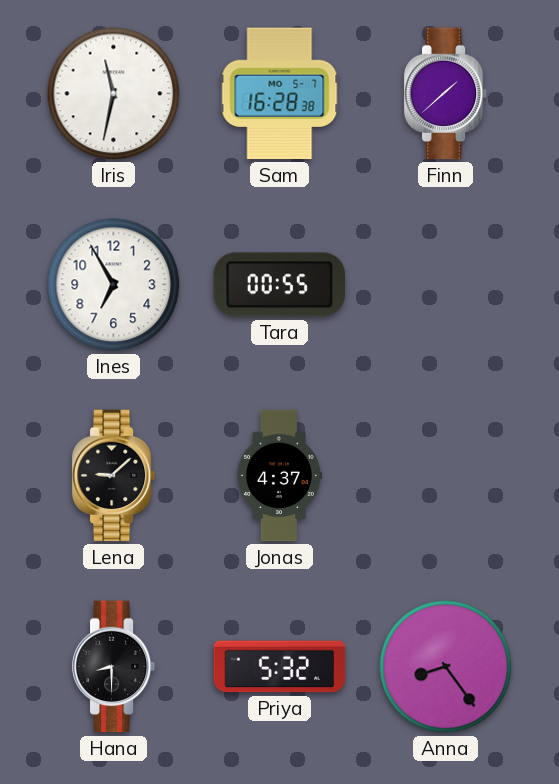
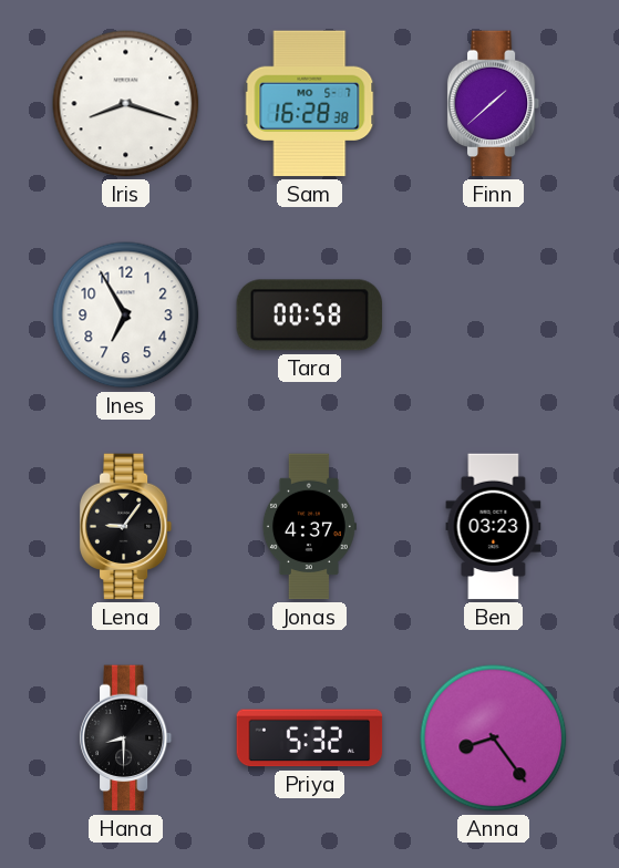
Iris: 11:32 -> 8:18 (126, 104)
Tara: 00:55 -> 00:58 (310, 316)
Lena: 9:08 -> 9:06 (126, 527)
Ben: none -> 03:23 (494, 527)
